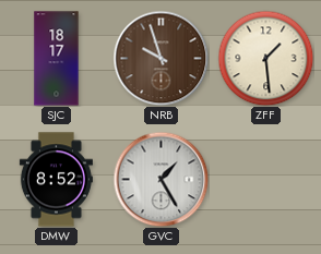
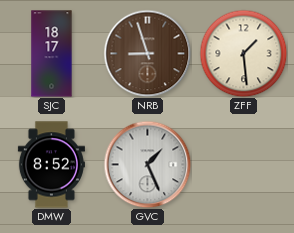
NRB: 9:57 -> 8:57 (147, 53)
GVC: 1:25 -> 1:26 (147, 164)
